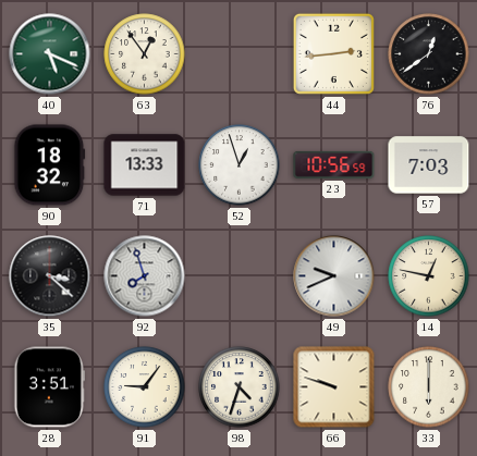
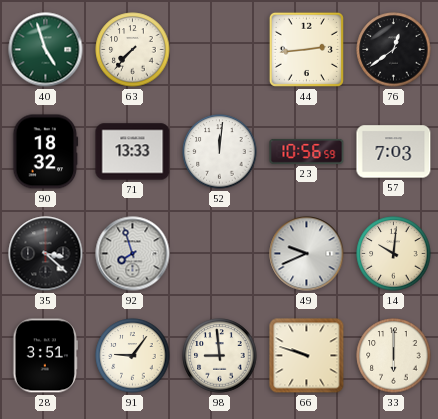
40: 5:19 -> 4:57 (46, 50)
63: 12:54 -> 7:37 (133, 50)
52: 12:57 -> 12:01 (220, 152)
14: 12:47 -> 10:01 (394, 254)
98: 4:33 -> 8:59 (220, 356)
